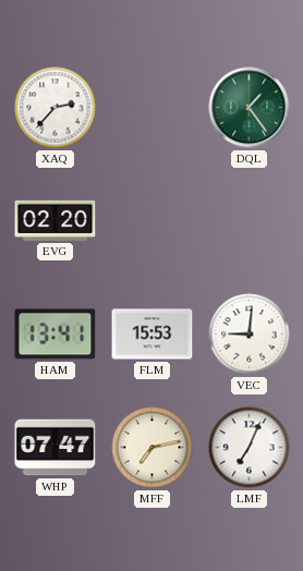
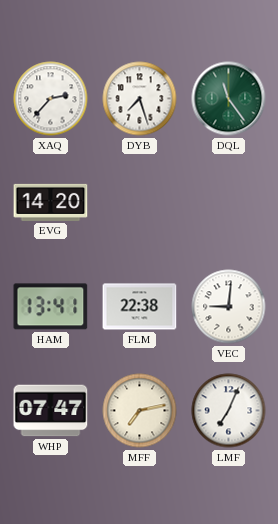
DYB: none -> 7:27 (140, 99)
DQL: 1:24 -> 11:24 (229, 99)
EVG: 02:20 -> 14:20 (51, 202)
FLM: 15:53 -> 22:38 (140, 307)
